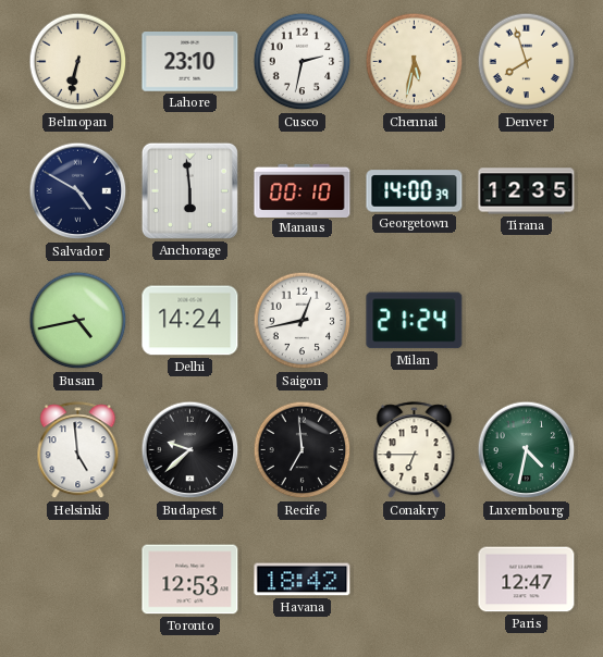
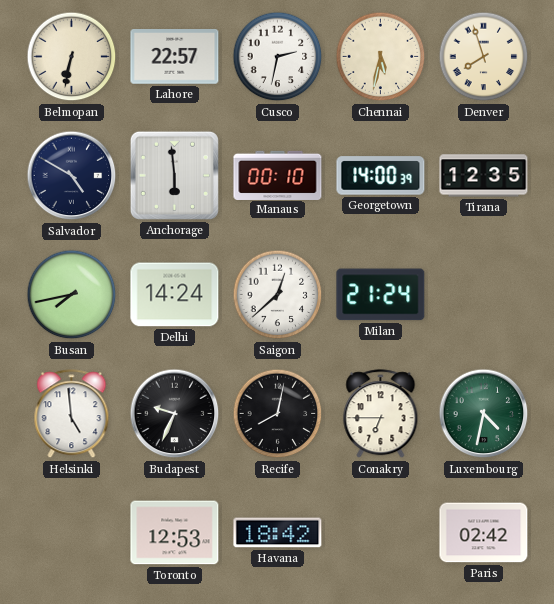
Lahore: 23:10 -> 22:57 (175, 57)
Busan: 4:43 -> 7:43 (72, 295)
Saigon: 12:43 -> 12:38 (278, 295)
Budapest: 9:38 -> 9:34 (175, 414)
Recife: 6:59 -> 8:02 (278, 414)
Paris: 12:47 -> 02:42 (484, 533)
